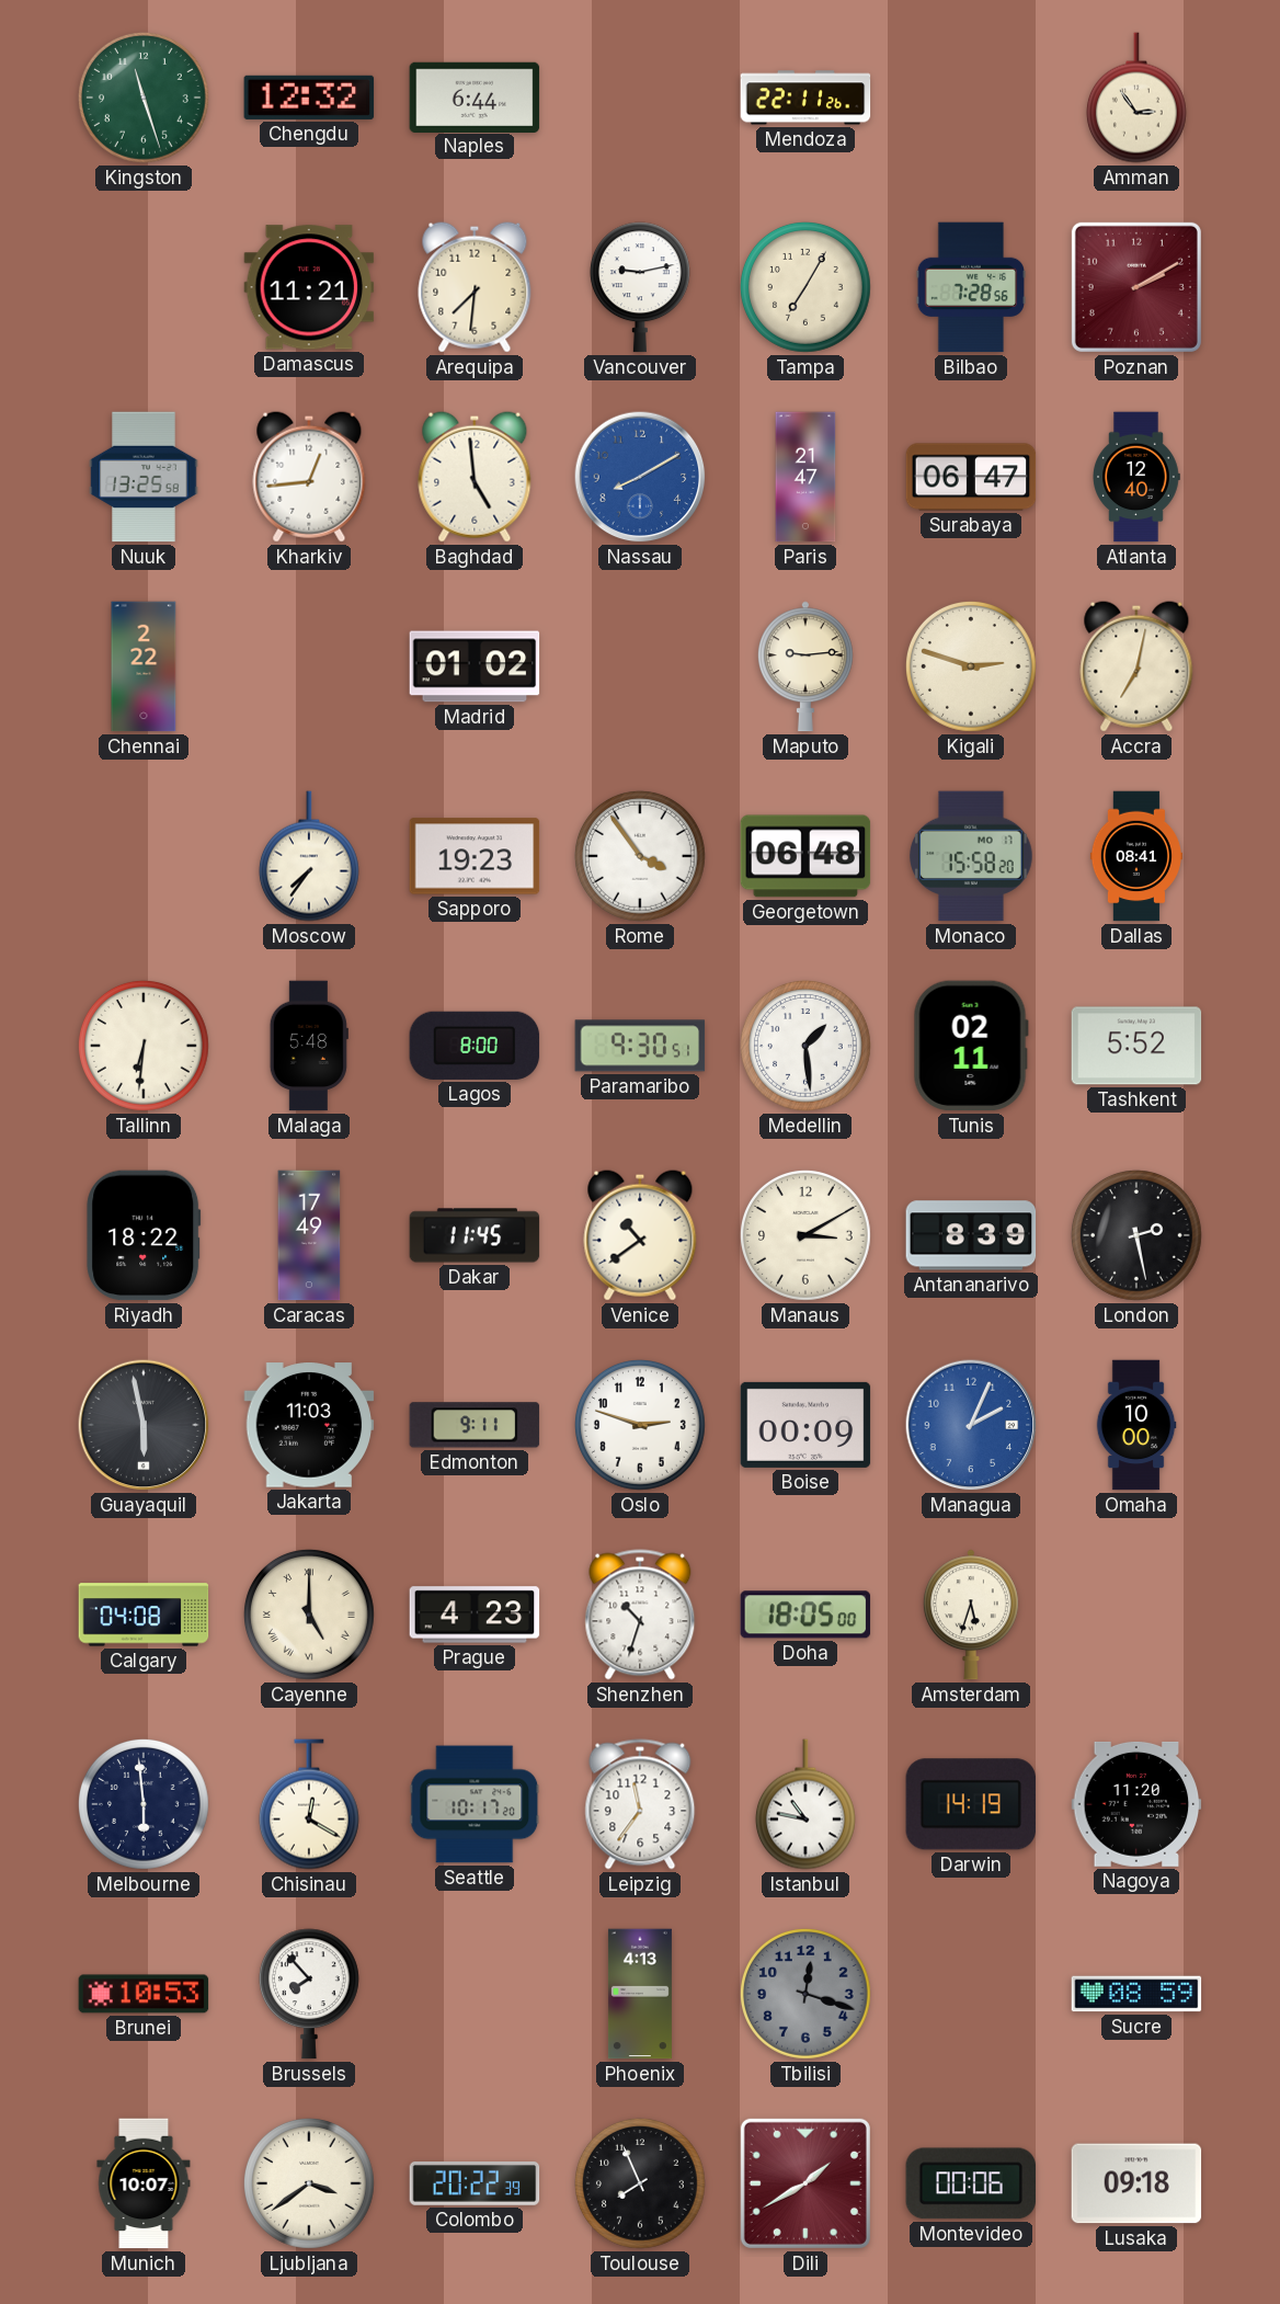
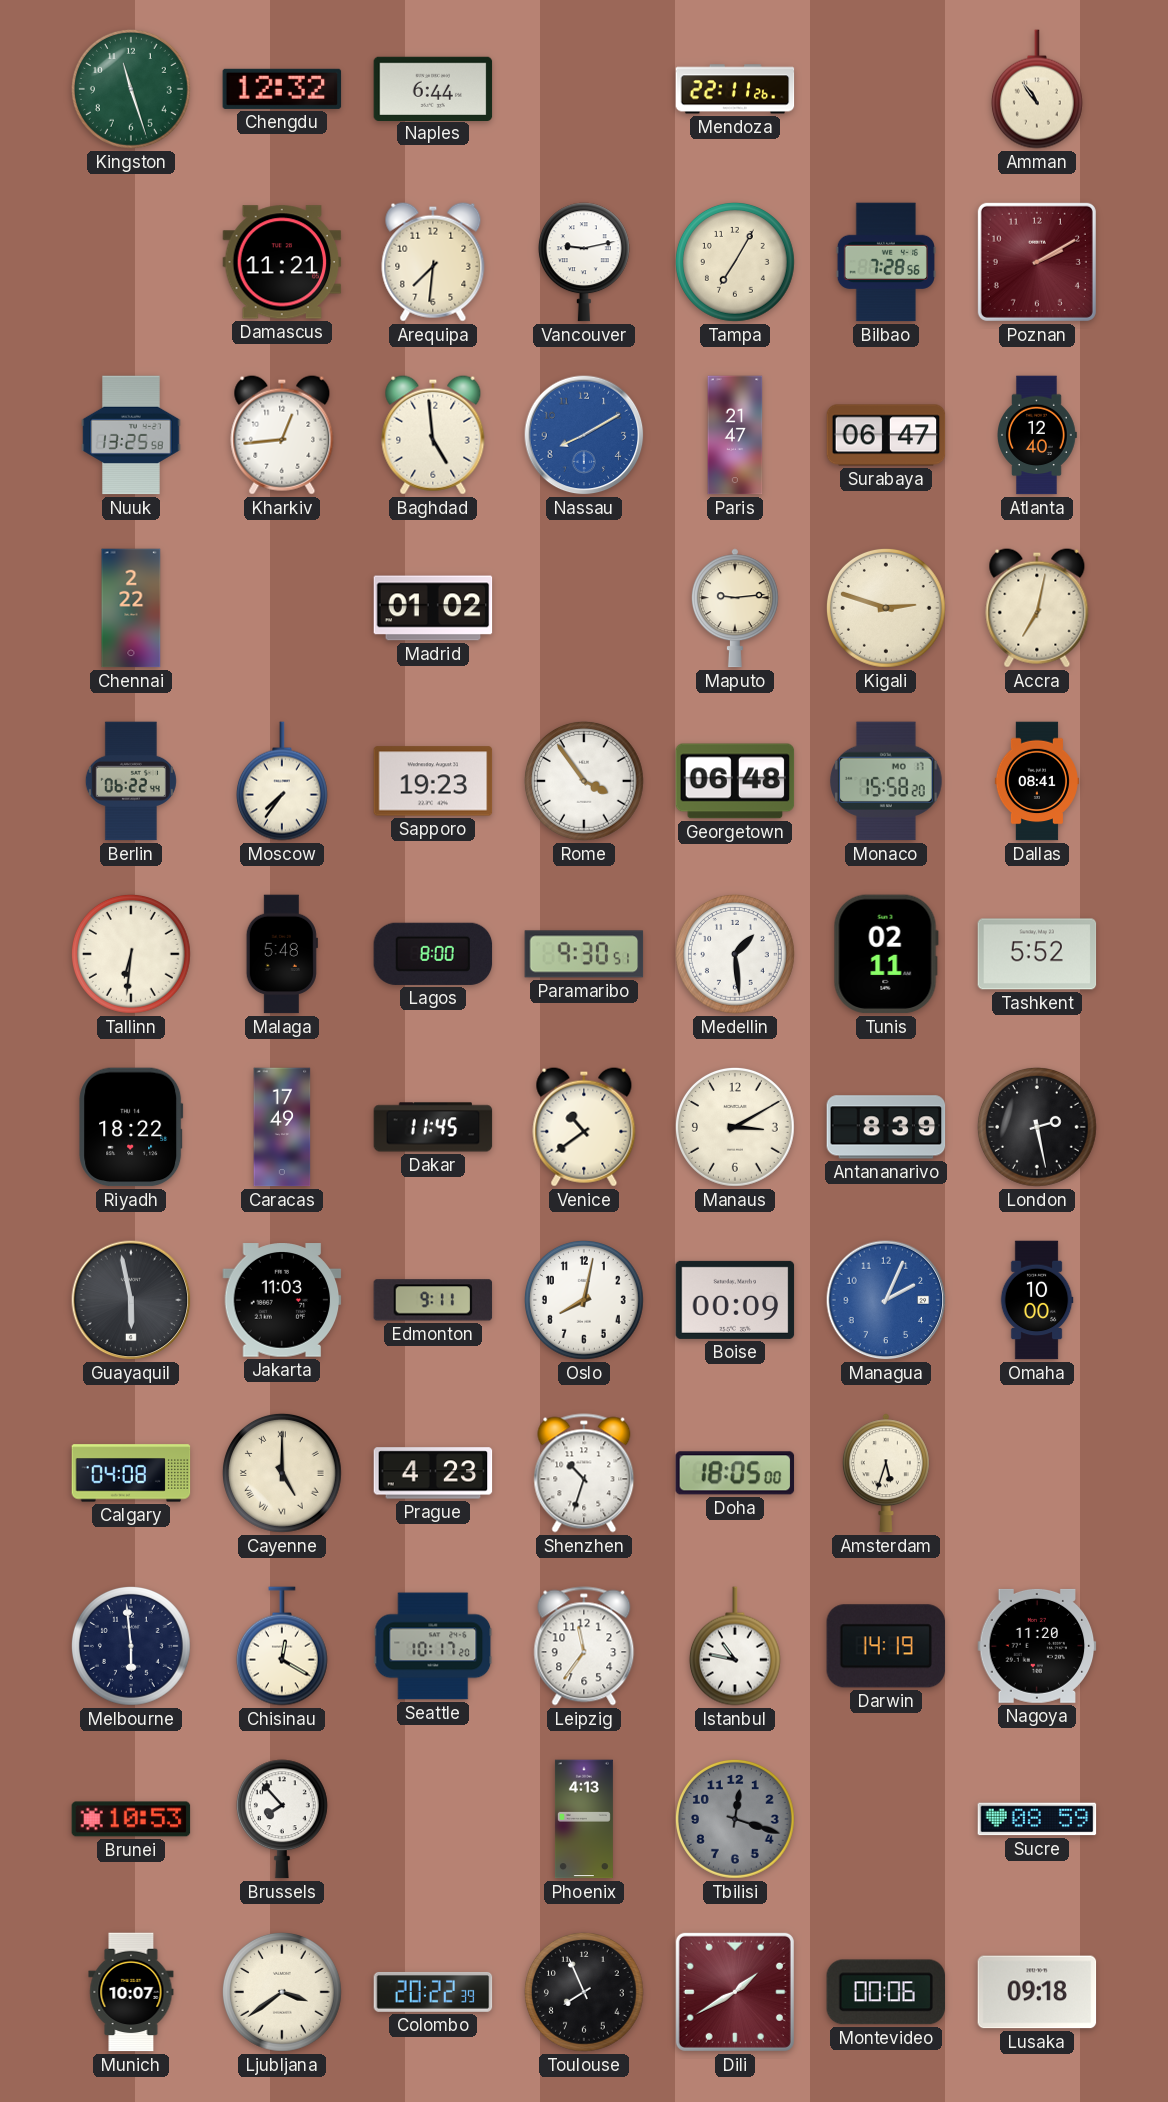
Amman: 2:54 -> 10:54 (1037, 89)
Berlin: none -> 06:22 (131, 781)
Oslo: 2:48 -> 8:02 (584, 1300)
